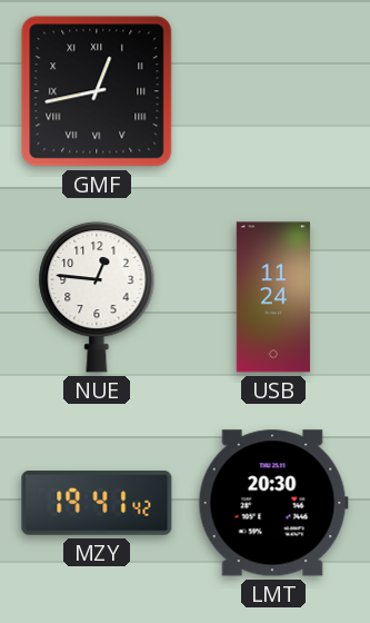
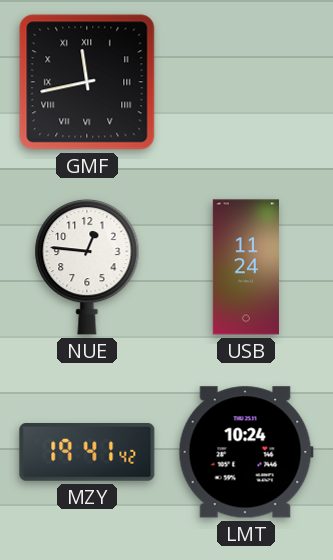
GMF: 12:43 -> 11:43 (87, 82)
LMT: 20:30 -> 10:24 (246, 452)
